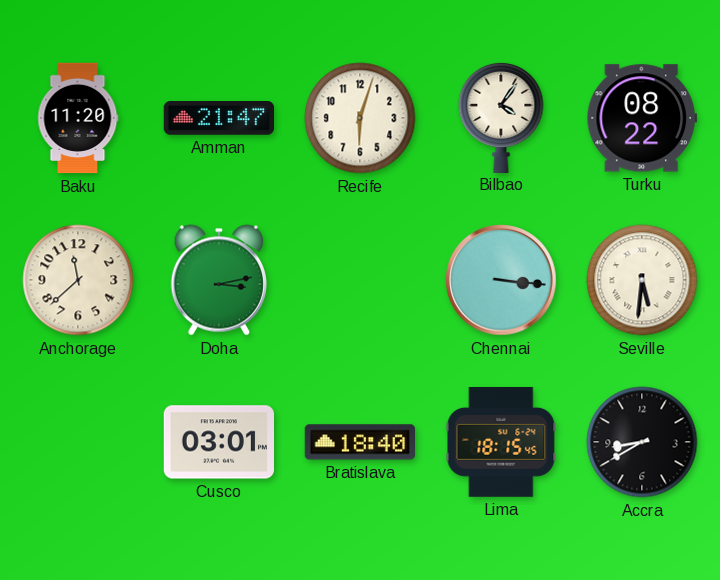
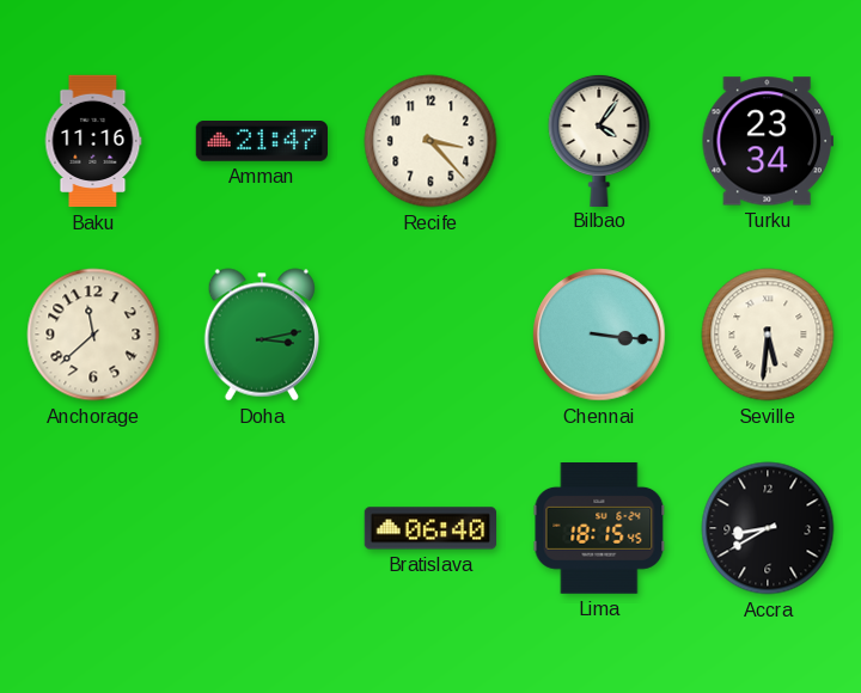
Baku: 11:20 -> 11:16 (93, 141)
Recife: 6:03 -> 3:23 (430, 141)
Turku: 08:22 -> 23:34 (767, 141)
Cusco: 03:01 -> none (218, 442)
Bratislava: 18:40 -> 06:40 (430, 528)
